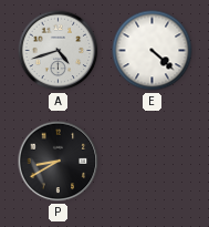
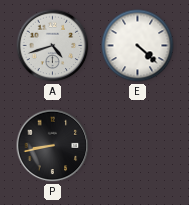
P: 8:40 -> 8:43 (53, 146)
